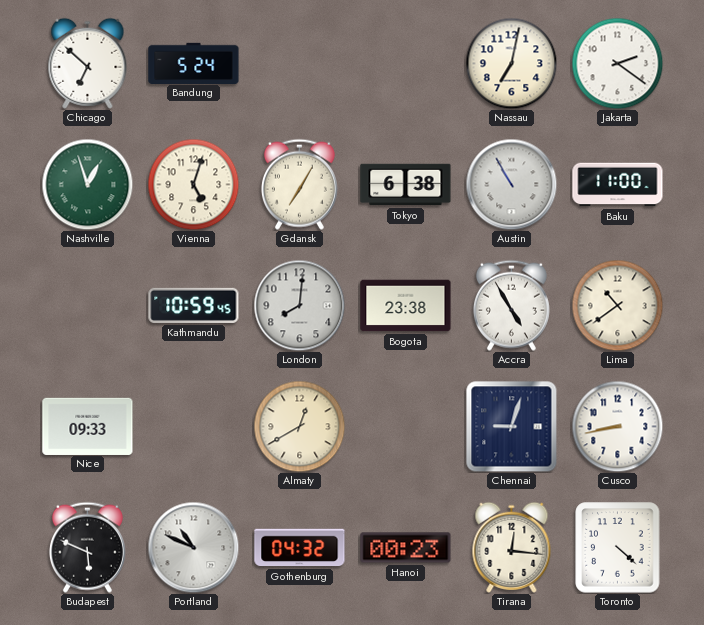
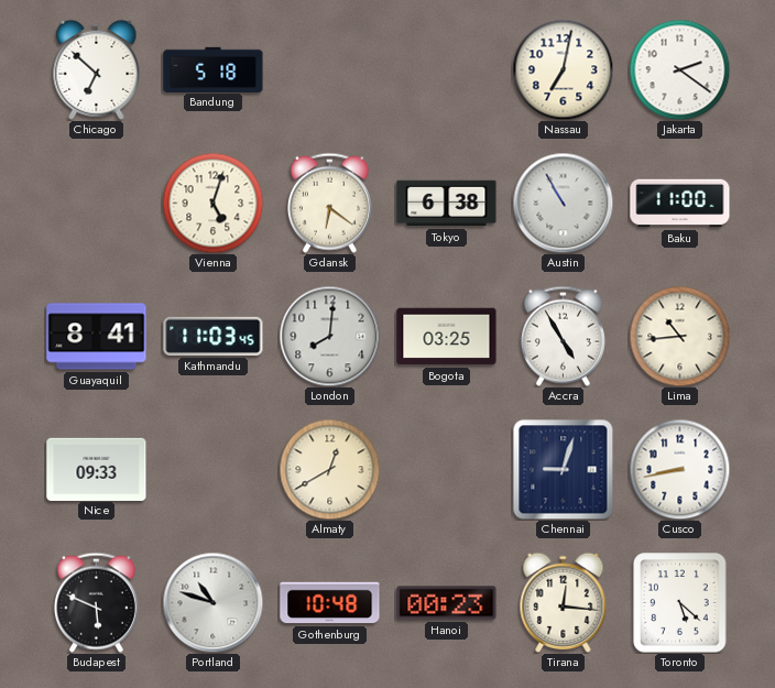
Bandung: 5:24 -> 5:18 (214, 69)
Nashville: 12:57 -> none (87, 184)
Gdansk: 7:05 -> 6:21 (329, 203)
Guayaquil: none -> 8:41 (97, 337)
Kathmandu: 10:59 -> 11:03 (214, 336)
Bogota: 23:38 -> 03:25 (447, 337)
Lima: 10:39 -> 10:44 (679, 336)
Portland: 10:49 -> 10:48 (212, 602)
Gothenburg: 04:32 -> 10:48 (330, 603)
Toronto: 4:22 -> 5:22 (680, 603)
